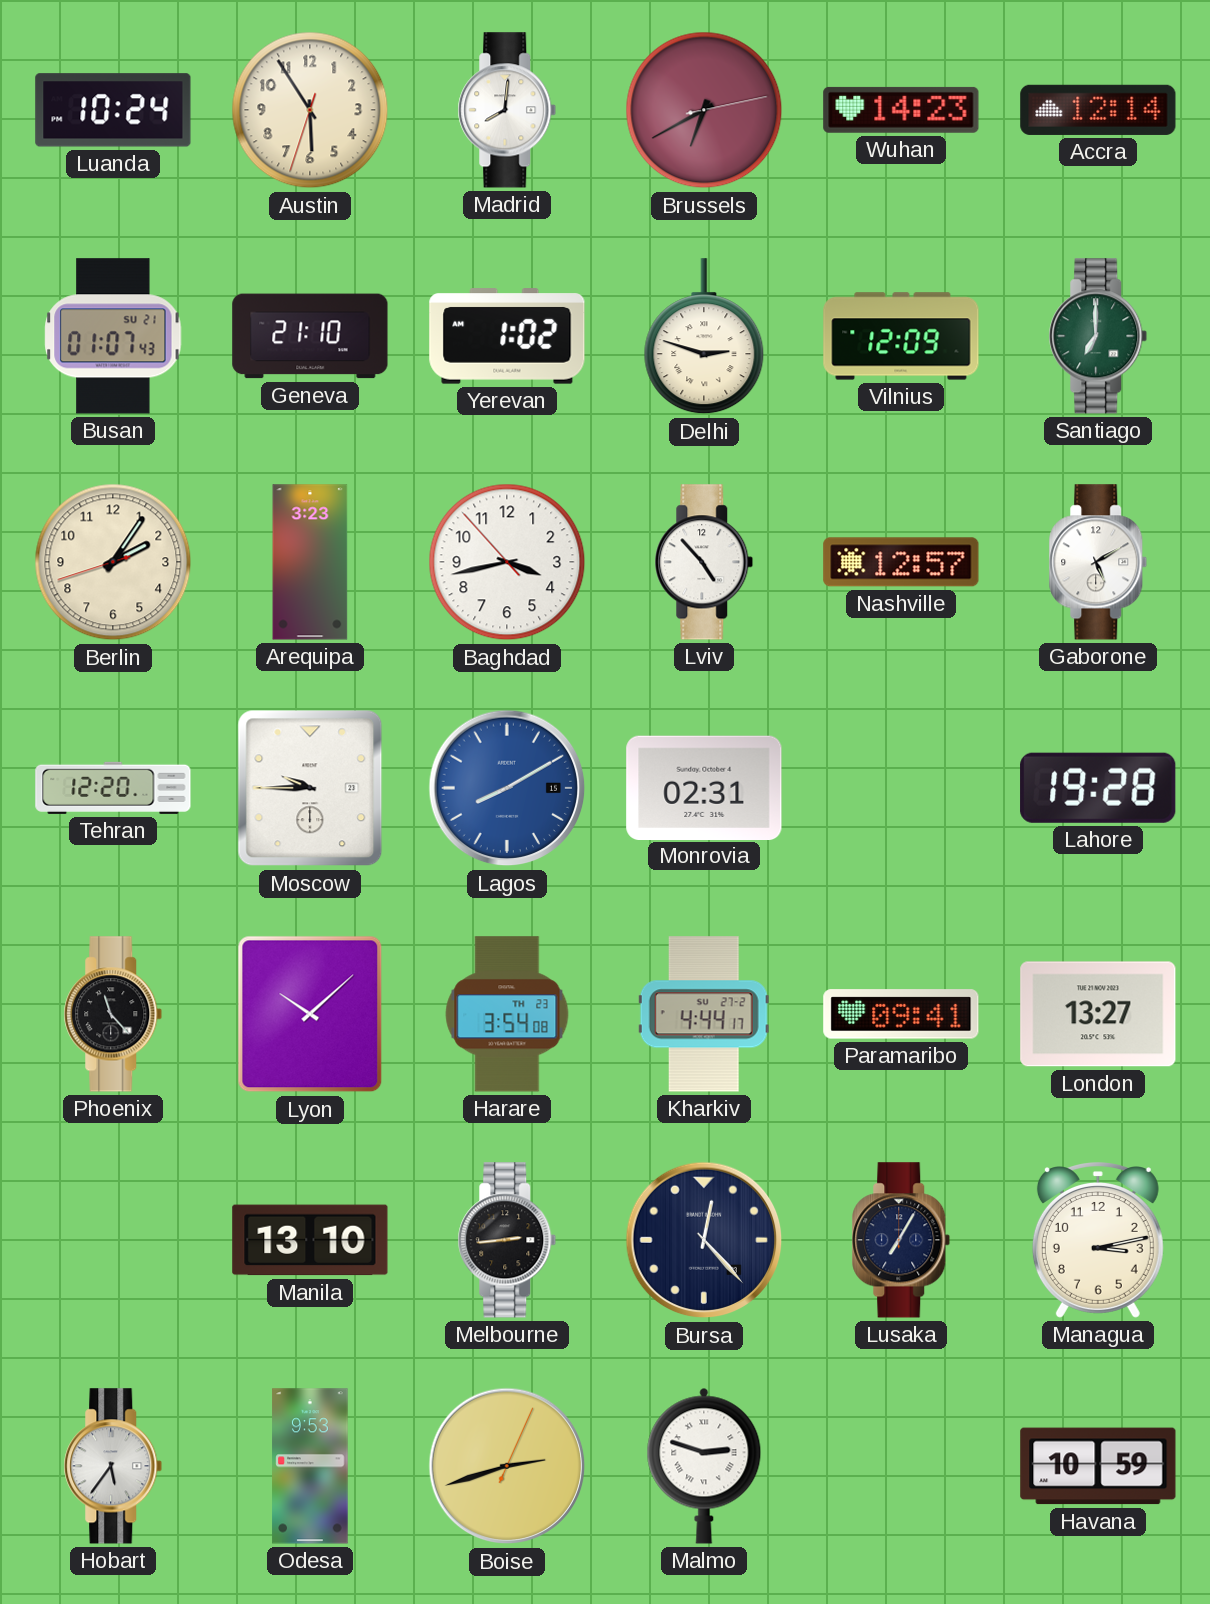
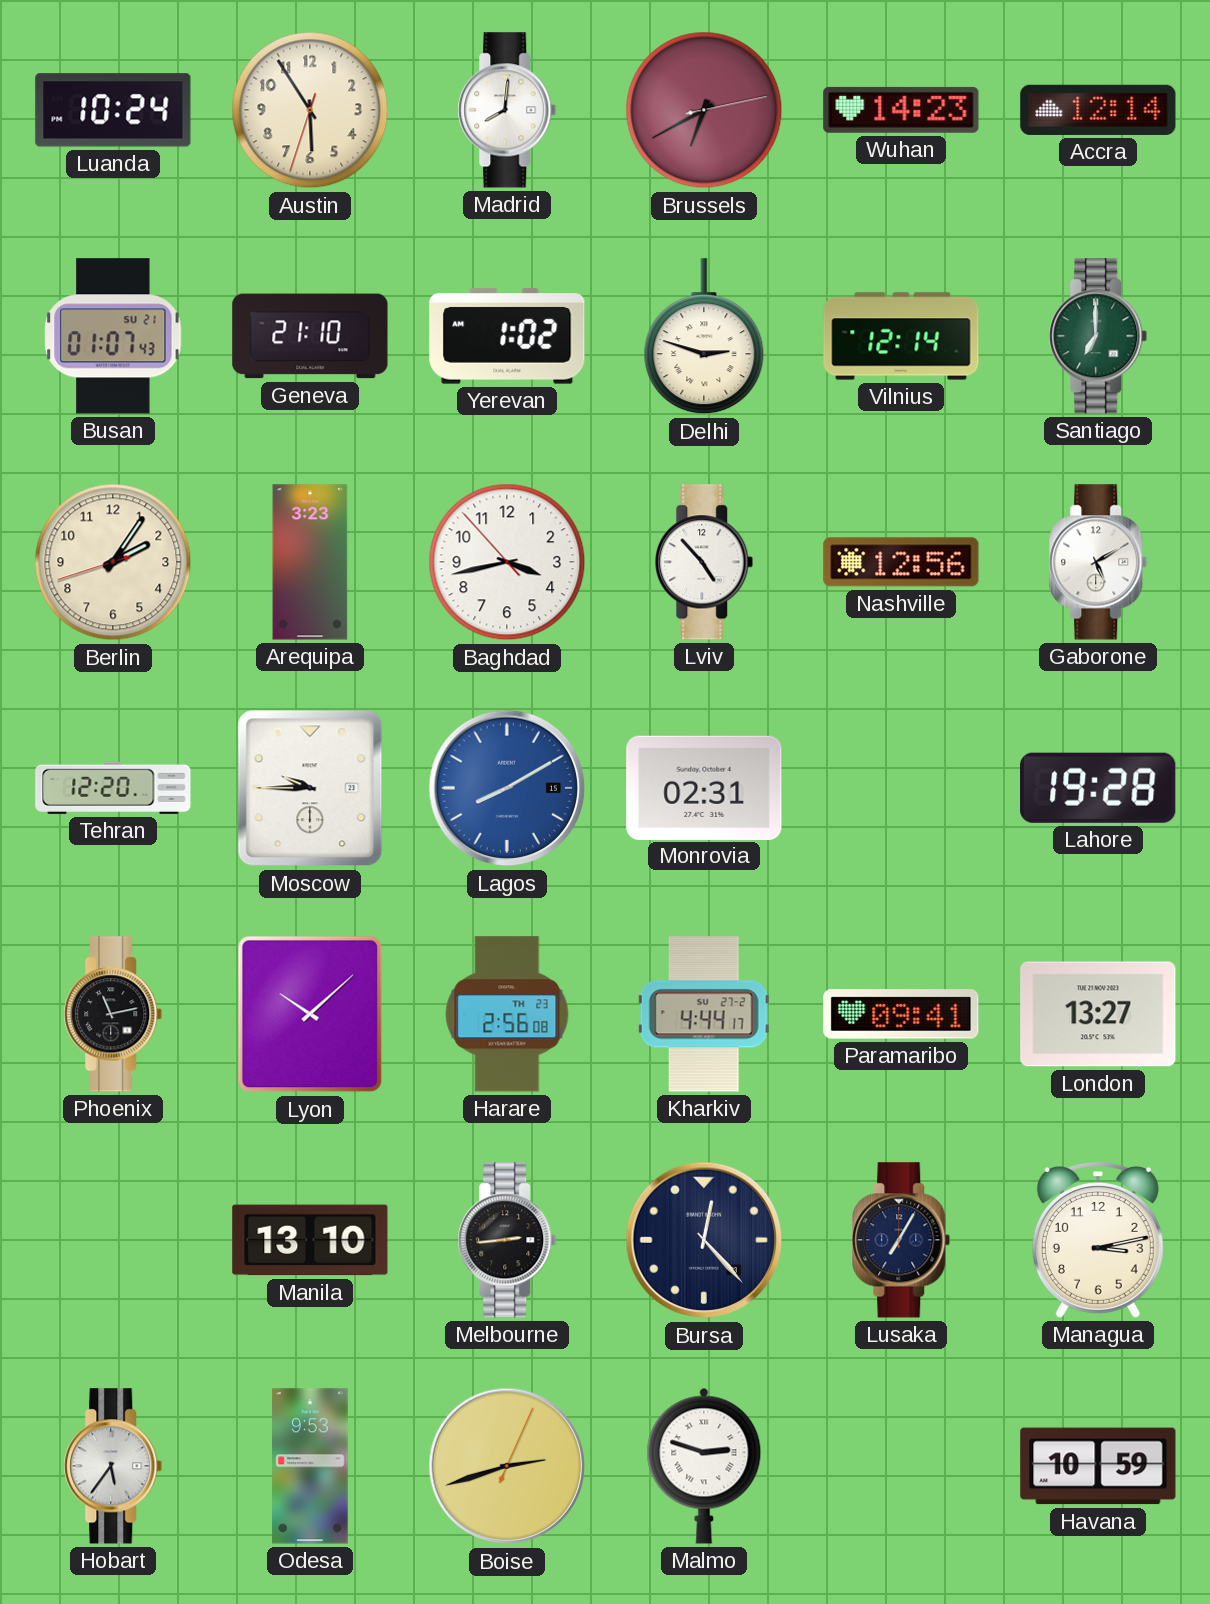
Vilnius: 12:09 -> 12:14 (901, 336)
Nashville: 12:57 -> 12:56 (901, 562)
Phoenix: 11:23 -> 11:13 (113, 1014)
Harare: 3:54 -> 2:56 (507, 1014)
